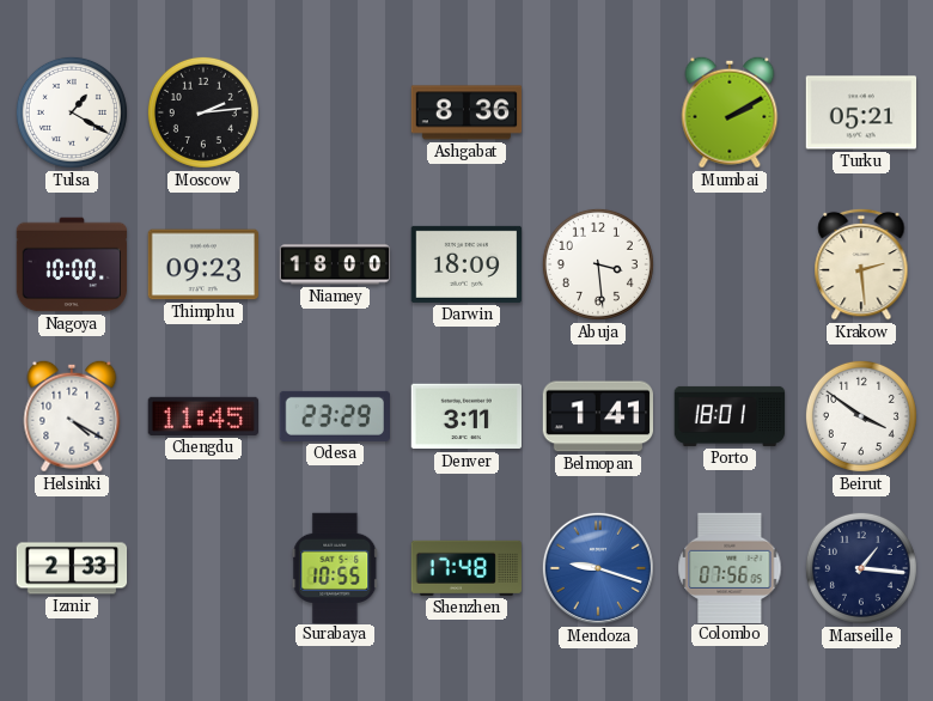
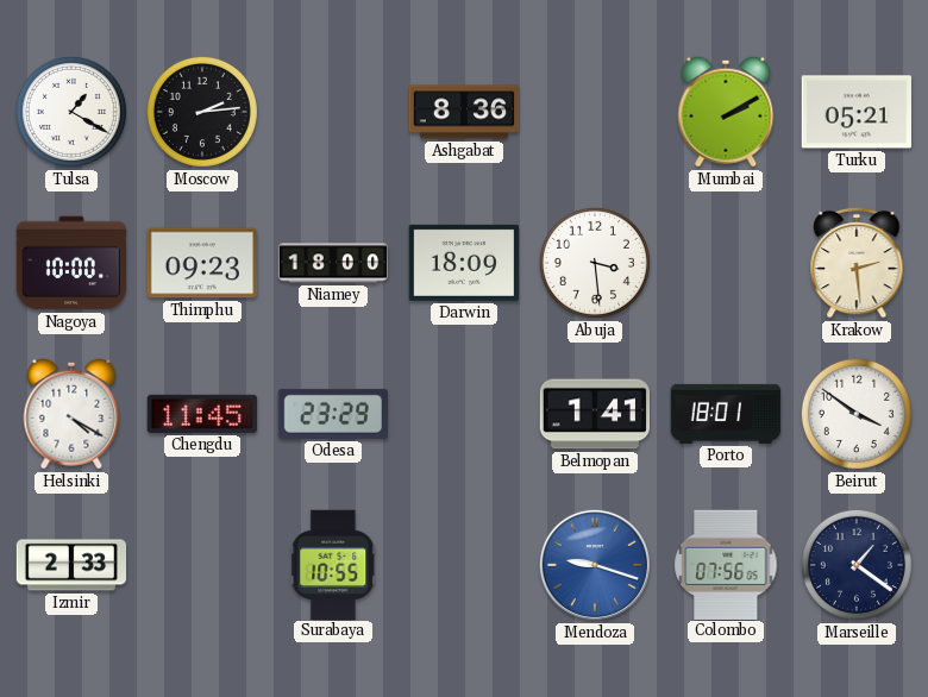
Denver: 3:11 -> none (465, 416)
Shenzhen: 17:48 -> none (465, 568)
Marseille: 1:16 -> 1:21 (857, 565)
